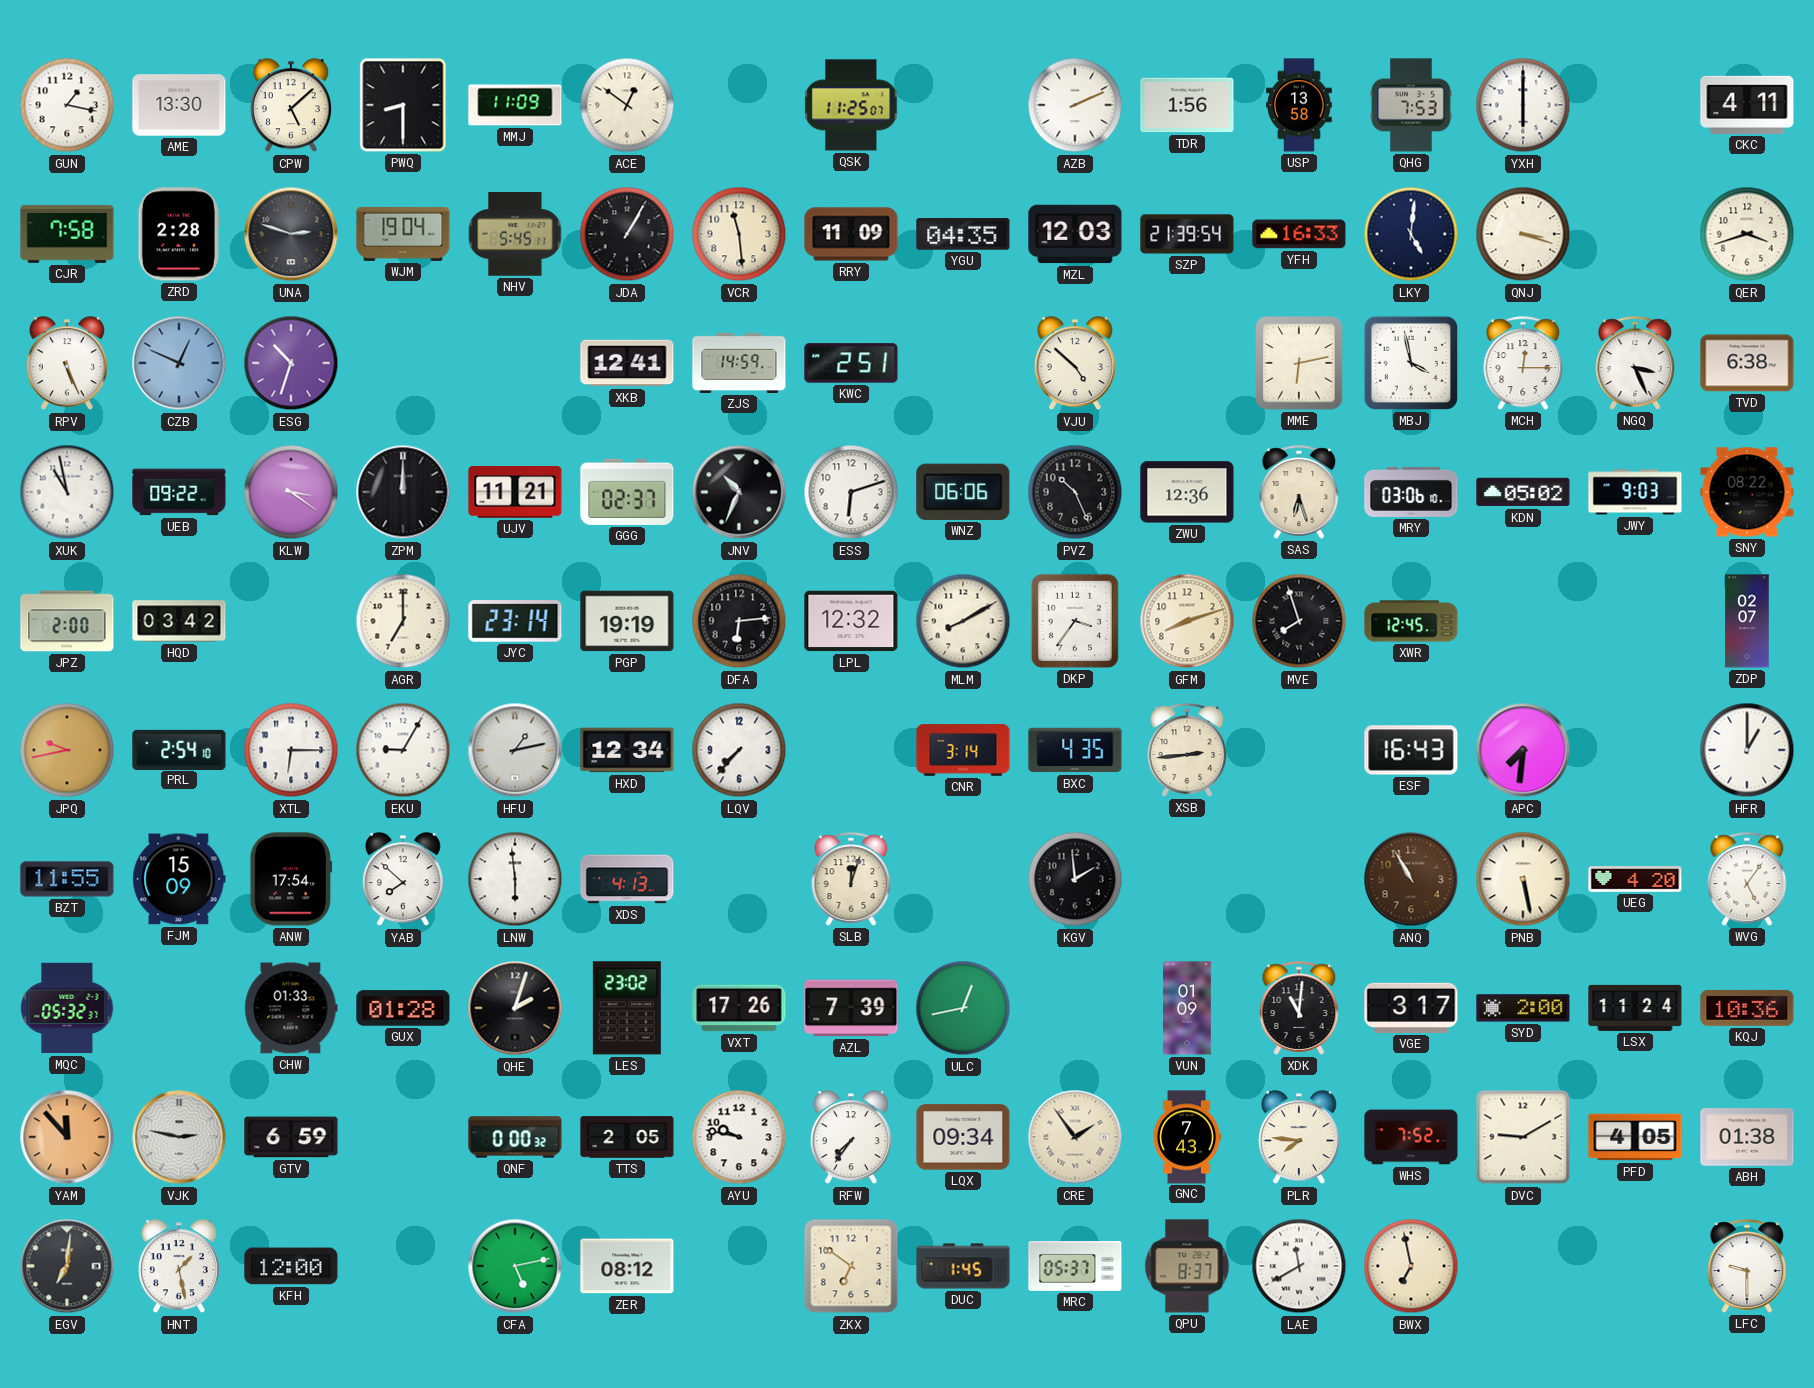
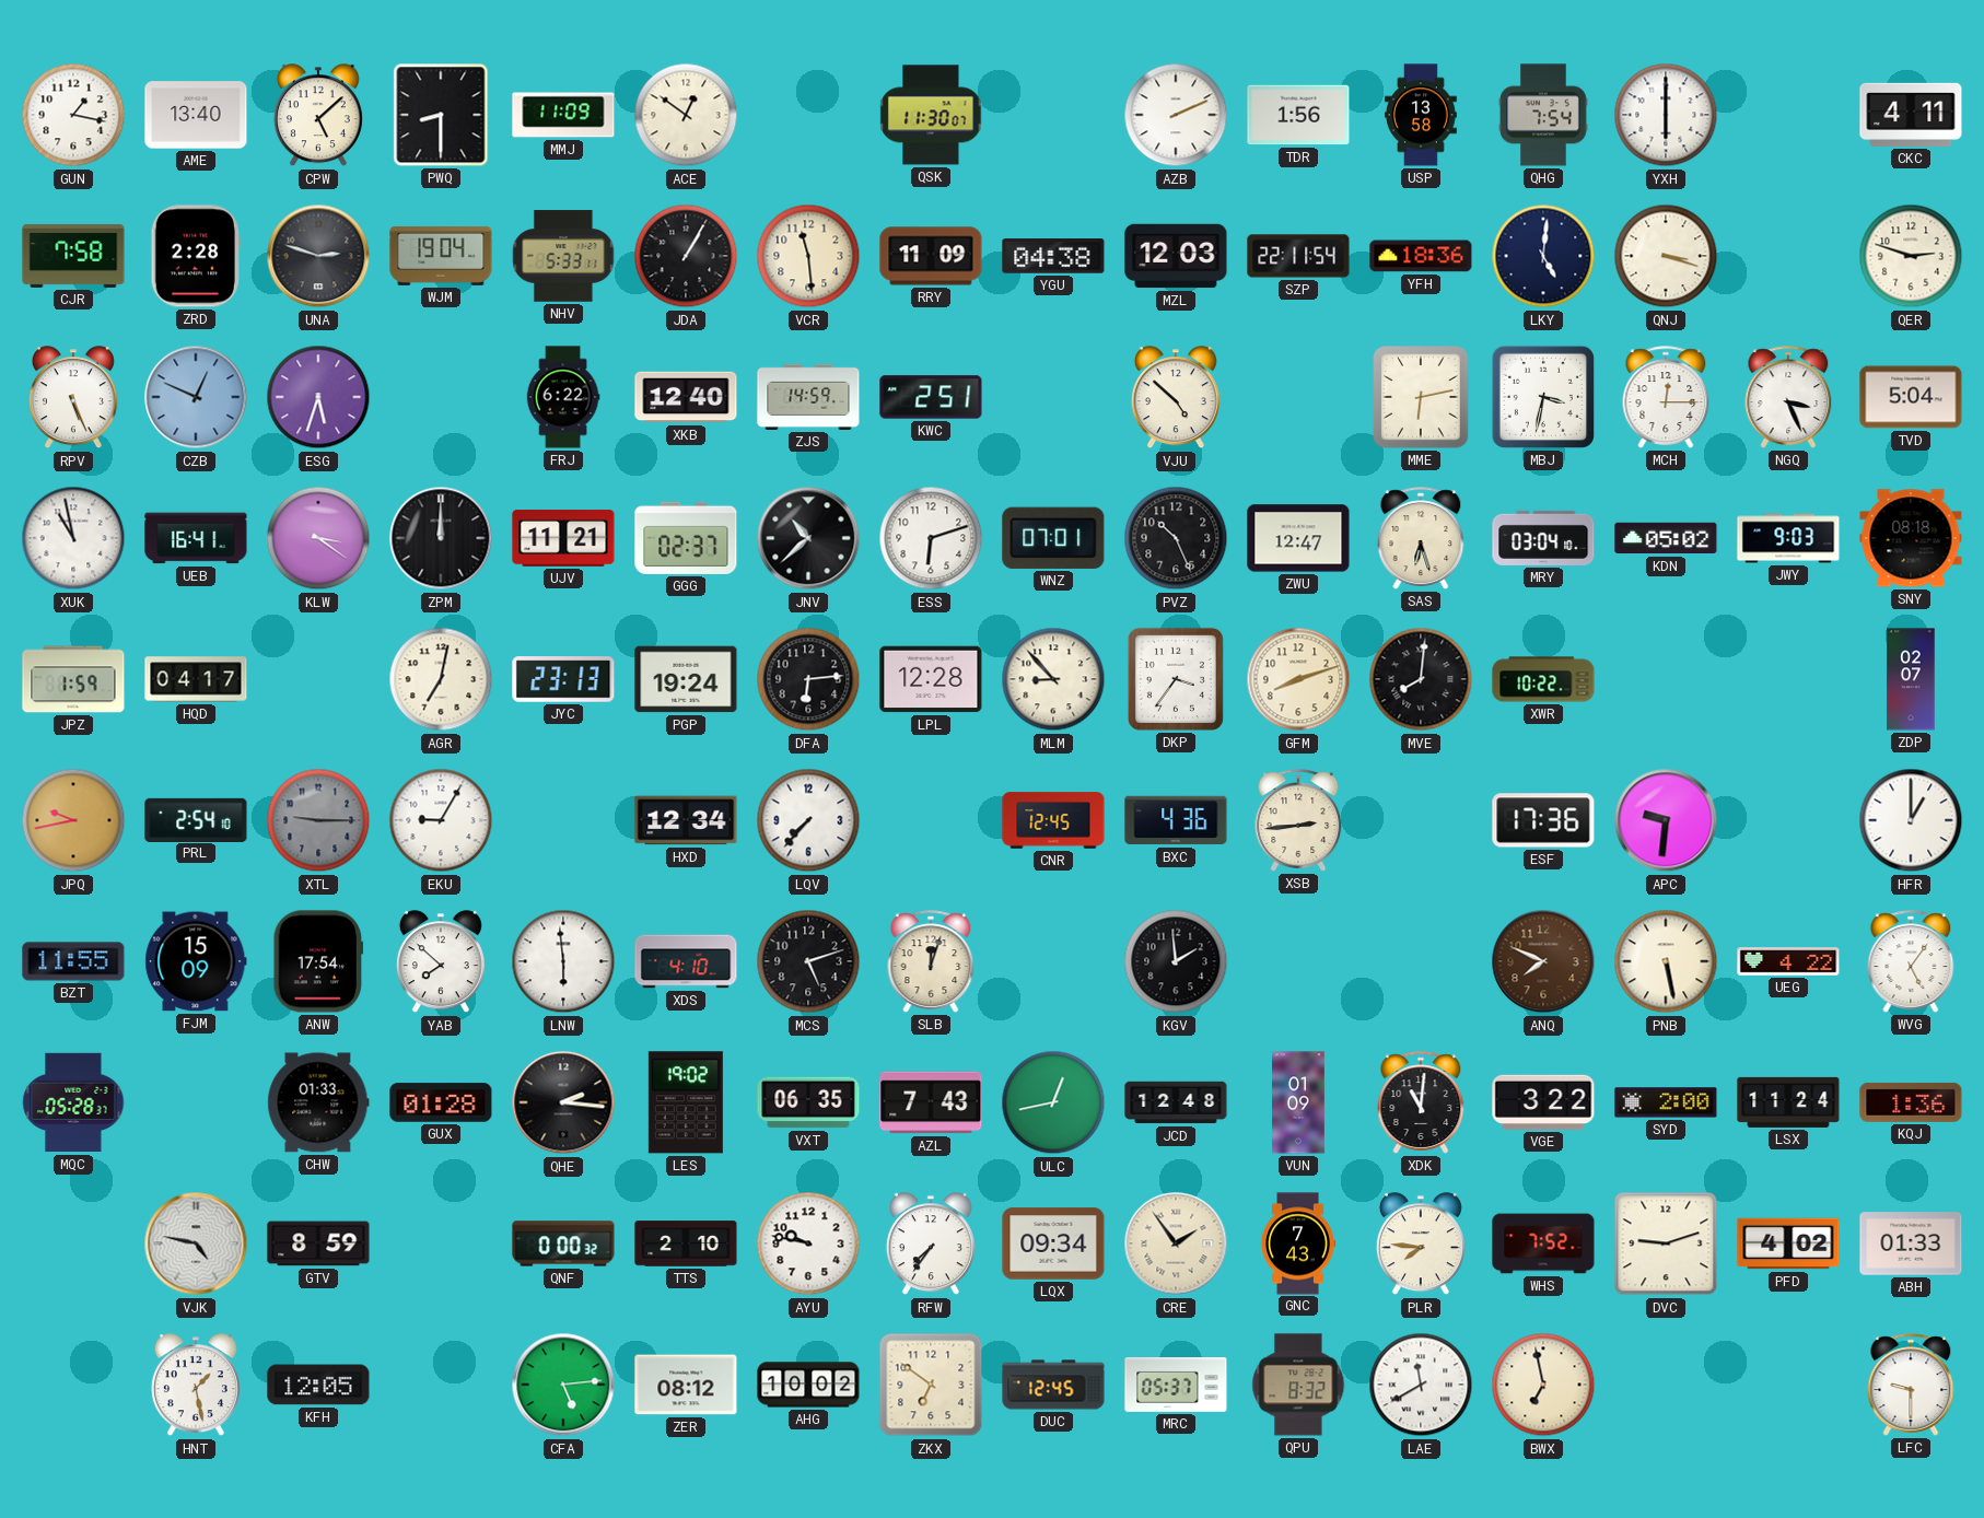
AME: 13:30 -> 13:40 (196, 115)
QSK: 11:25 -> 11:30 (931, 115)
QHG: 7:53 -> 7:54 (1544, 115)
NHV: 5:45 -> 5:33 (563, 256)
YGU: 04:35 -> 04:38 (1053, 256)
SZP: 21:39 -> 22:11 (1298, 256)
YFH: 16:33 -> 18:36 (1421, 256)
QER: 3:42 -> 2:48 (1911, 256)
ESG: 10:33 -> 5:33 (318, 397)
FRJ: none -> 6:22 (563, 397)
XKB: 12:41 -> 12:40 (686, 397)
MBJ: 3:58 -> 3:32 (1543, 397)
TVD: 6:38 -> 5:04 (1911, 397)
UEB: 09:22 -> 16:41 (196, 538)
JNV: 10:34 -> 10:38 (808, 538)
WNZ: 06:06 -> 07:01 (1053, 538)
ZWU: 12:36 -> 12:47 (1298, 538)
MRY: 03:06 -> 03:04 (1543, 538)
SNY: 08:22 -> 08:18 (1911, 538)
JPZ: 2:00 -> 1:59 (73, 679)
HQD: 03:42 -> 04:17 (196, 679)
AGR: 7:00 -> 7:02 (441, 679)
JYC: 23:14 -> 23:13 (563, 679)
PGP: 19:19 -> 19:24 (686, 679)
LPL: 12:32 -> 12:28 (931, 679)
MLM: 8:10 -> 8:53 (1053, 679)
MVE: 7:57 -> 8:01 (1421, 679)
XWR: 12:45 -> 10:22 (1543, 679)
XTL: 6:15 -> 9:15 (318, 820)
XTL dial: white -> grey (318, 820)
HFU: 1:13 -> none (515, 750)
CNR: 3:14 -> 12:45 (1053, 820)
BXC: 4:35 -> 4:36 (1176, 820)
ESF: 16:43 -> 17:36 (1543, 820)
APC: 7:31 -> 9:31 (1666, 820)
XDS: 4:13 -> 4:10 (686, 961)
MCS: none -> 5:12 (808, 961)
ANQ: 10:55 -> 7:49 (1543, 961)
UEG: 4:20 -> 4:22 (1788, 961)
MQC: 05:32 -> 05:28 (73, 1102)
QHE: 2:03 -> 2:16 (563, 1102)
LES: 23:02 -> 19:02 (686, 1102)
VXT: 17:26 -> 06:35 (808, 1102)
AZL: 7:39 -> 7:43 (931, 1102)
JCD: none -> 12:48 (1176, 1102)
VGE: 3:17 -> 3:22 (1543, 1102)
KQJ: 10:36 -> 1:36 (1911, 1102)
YAM: 11:53 -> none (67, 1137)
VJK: 2:47 -> 4:47 (196, 1243)
GTV: 6:59 -> 8:59 (318, 1243)
TTS: 2:05 -> 2:10 (686, 1243)
DVC: 9:10 -> 9:12 (1666, 1243)
PFD: 4:05 -> 4:02 (1788, 1243)
ABH: 01:38 -> 01:33 (1911, 1243)
EGV: 7:01 -> none (67, 1266)
KFH: 12:00 -> 12:05 (318, 1385)
CFA: 5:13 -> 5:14 (563, 1385)
AHG: none -> 10:02 (808, 1385)
DUC: 1:45 -> 12:45 (1053, 1385)
QPU: 8:37 -> 8:32 (1298, 1385)
